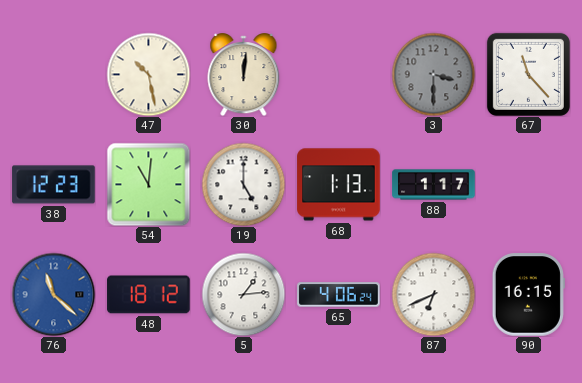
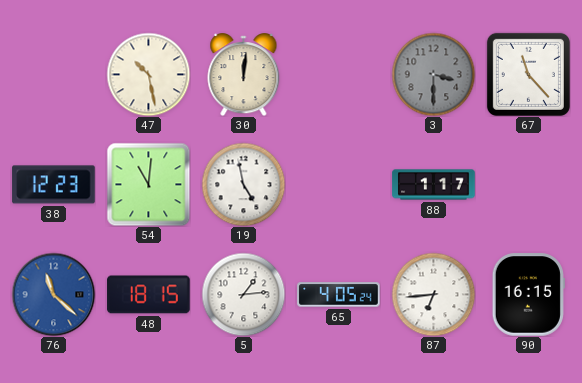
19: 5:00 -> 4:58 (243, 184)
68: 1:13 -> none (339, 185)
48: 18:12 -> 18:15 (149, 295)
65: 4:06 -> 4:05 (339, 295)
87: 6:41 -> 6:44 (433, 294)
